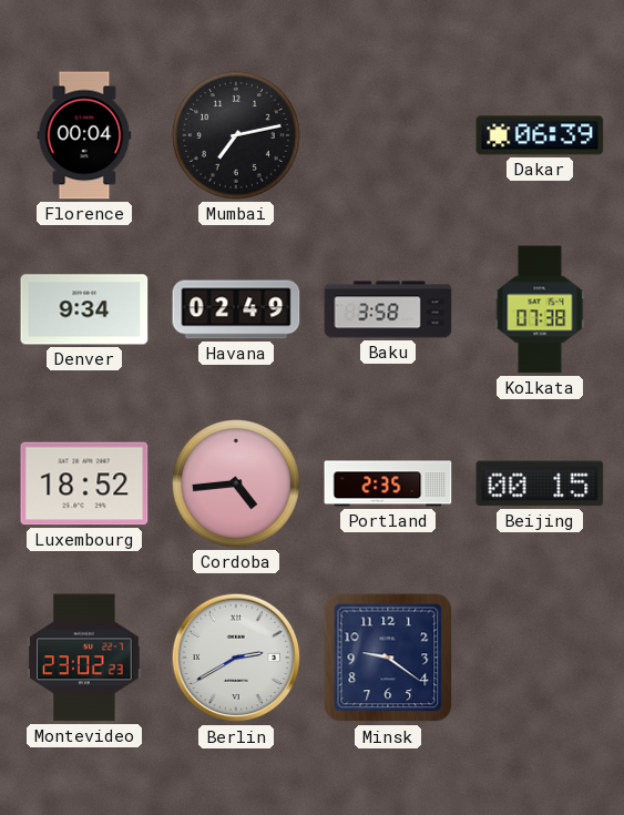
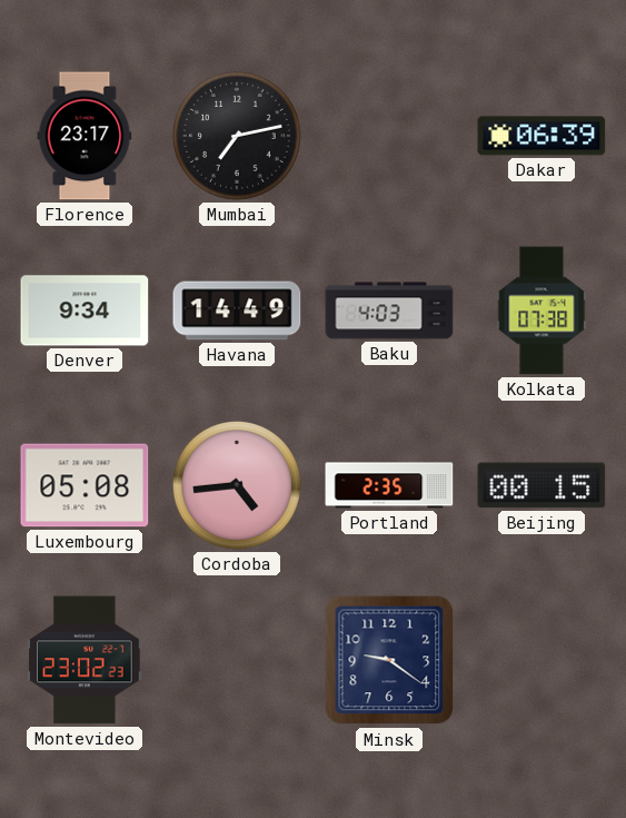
Florence: 00:04 -> 23:17 (85, 136)
Havana: 02:49 -> 14:49 (237, 311)
Baku: 3:58 -> 4:03 (389, 311)
Luxembourg: 18:52 -> 05:08 (85, 485)
Berlin: 2:40 -> none (236, 658)
